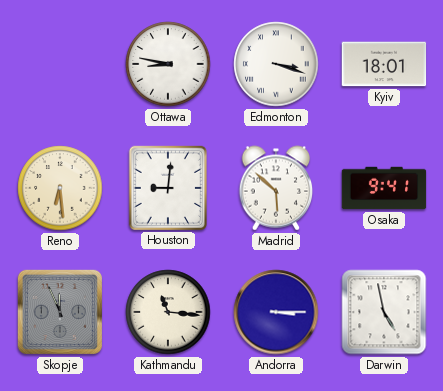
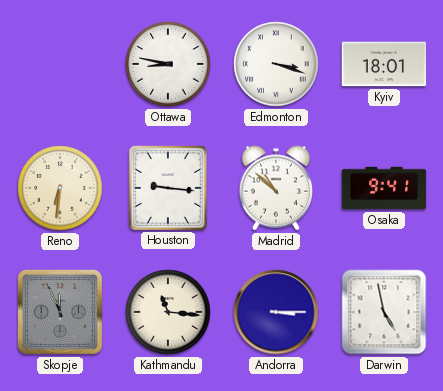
Reno: 6:29 -> 6:31 (60, 188)
Houston: 9:01 -> 9:16 (167, 187)
Madrid: 5:52 -> 10:52 (276, 188)
